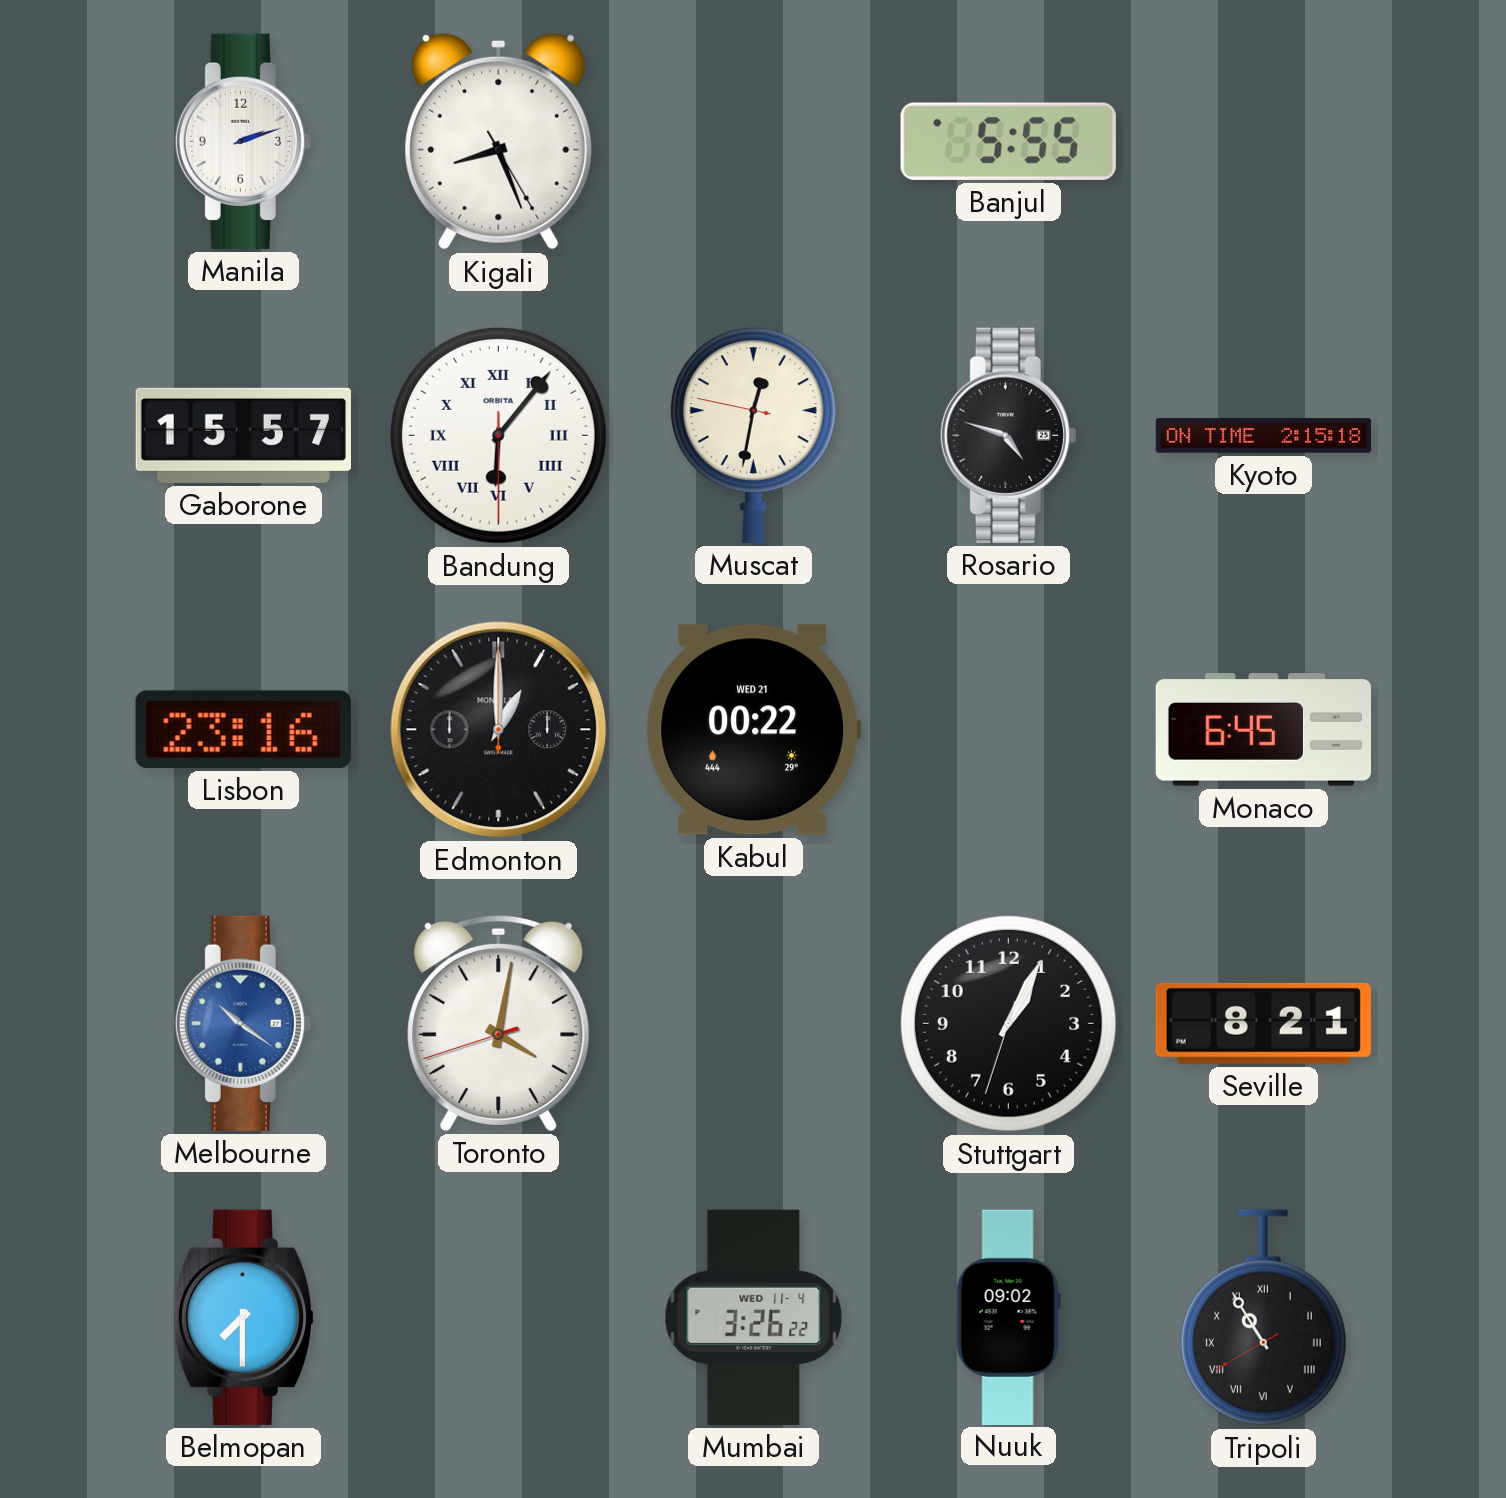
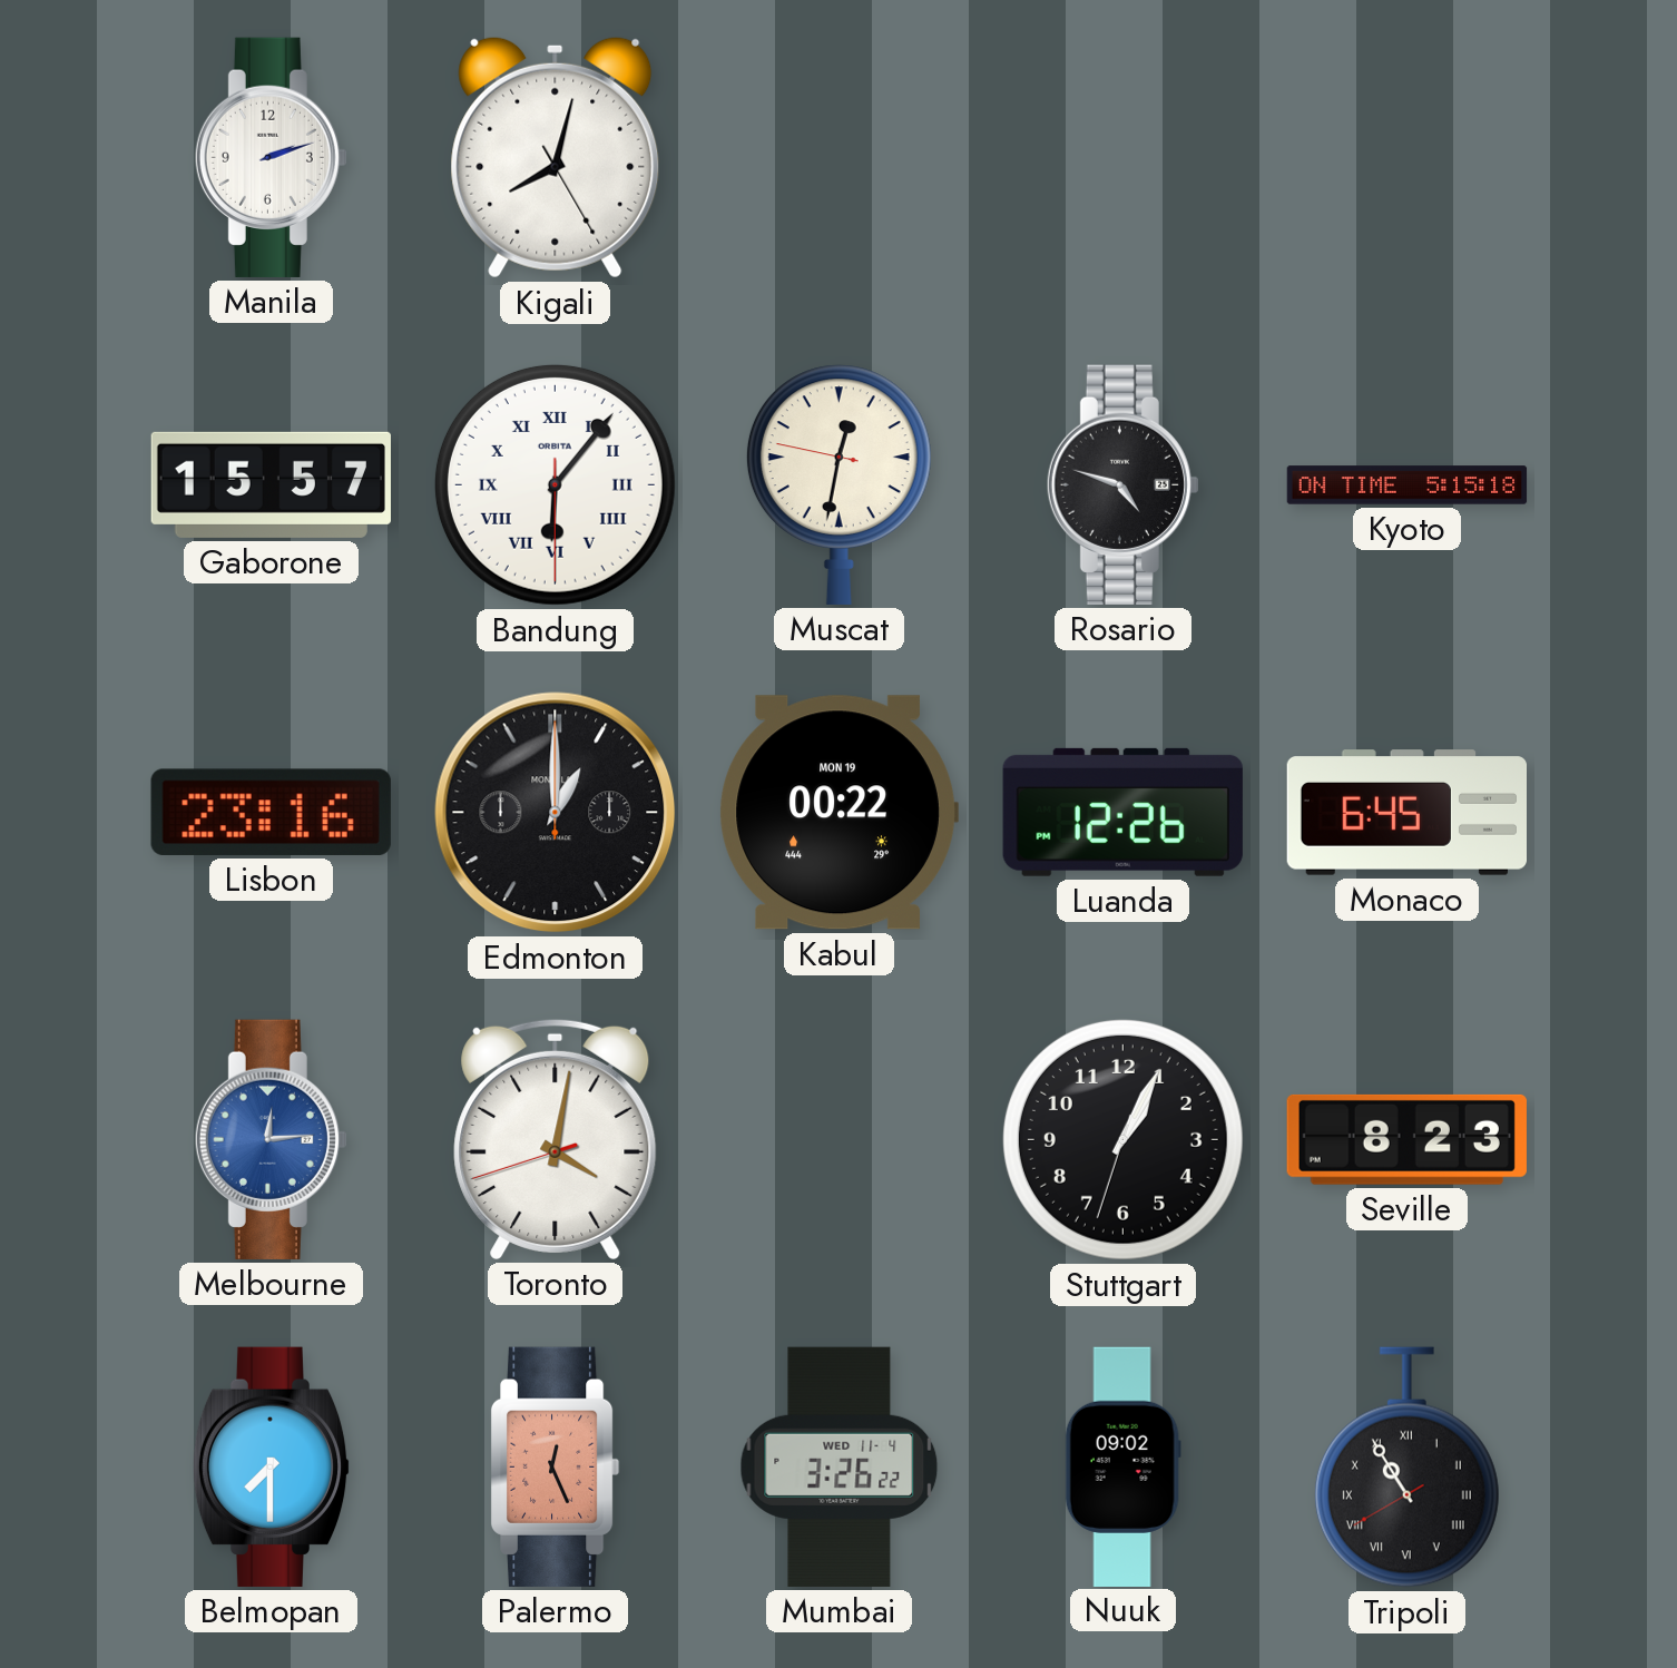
Kigali: 8:26 -> 8:02 (556, 157)
Banjul: 5:55 -> none (1008, 141)
Kyoto: 2:15 -> 5:15 (1408, 485)
Kabul date: WED 21 -> MON 19 (838, 813)
Luanda: none -> 12:26 (1122, 812)
Melbourne: 10:21 -> 12:14 (271, 1139)
Seville: 8:21 -> 8:23 (1406, 1139)
Palermo: none -> 12:26 (555, 1466)
